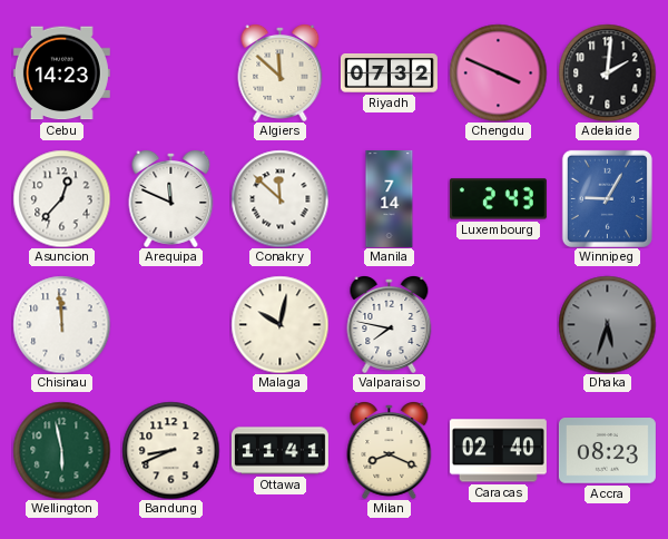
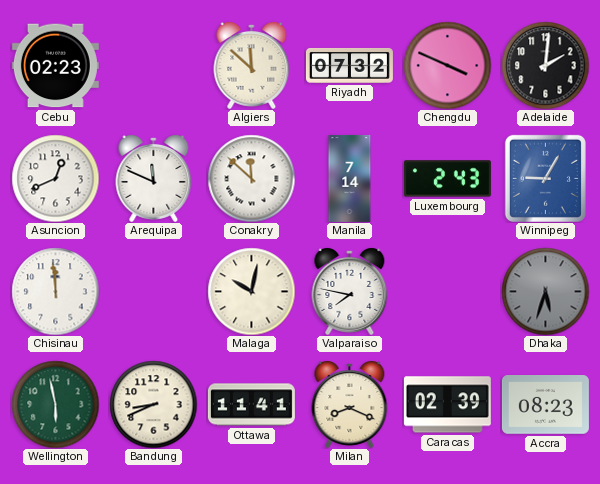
Cebu: 14:23 -> 02:23 (55, 66)
Asuncion: 12:37 -> 12:41 (55, 178)
Caracas: 02:40 -> 02:39 (447, 405)
